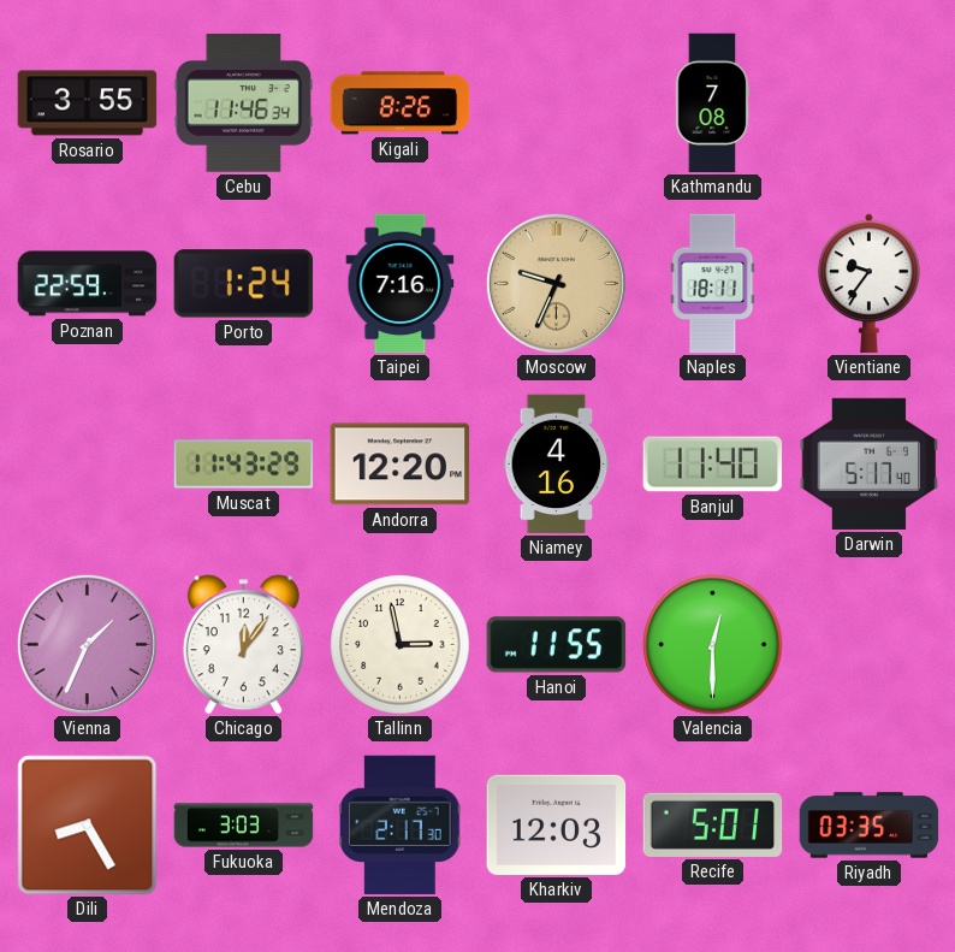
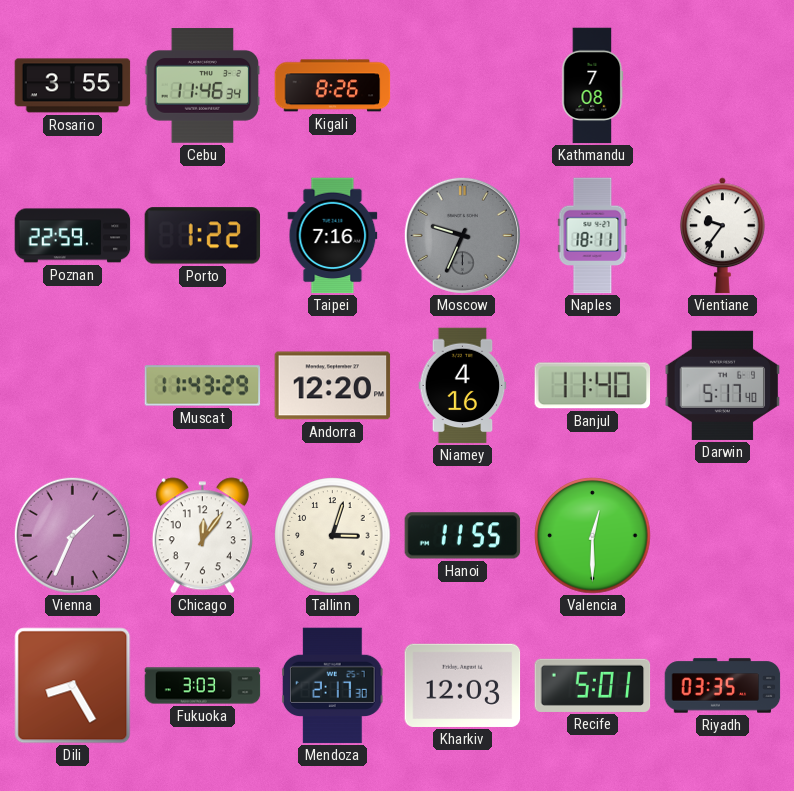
Porto: 1:24 -> 1:22 (203, 236)
Moscow dial: champagne -> grey (462, 235)
Tallinn: 2:58 -> 3:03 (333, 536)
